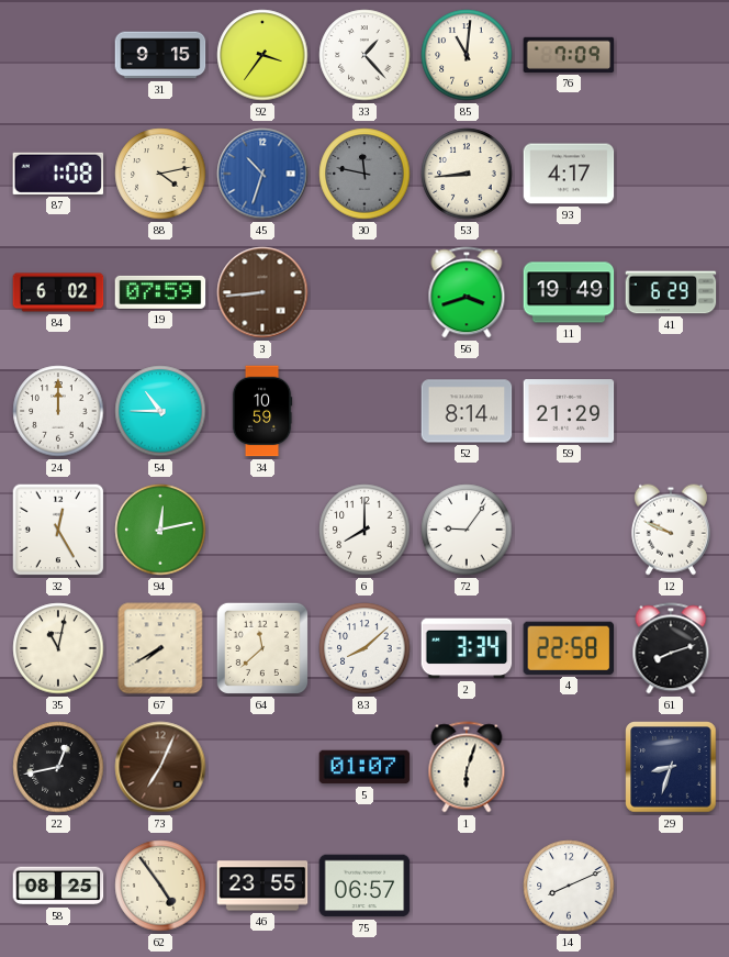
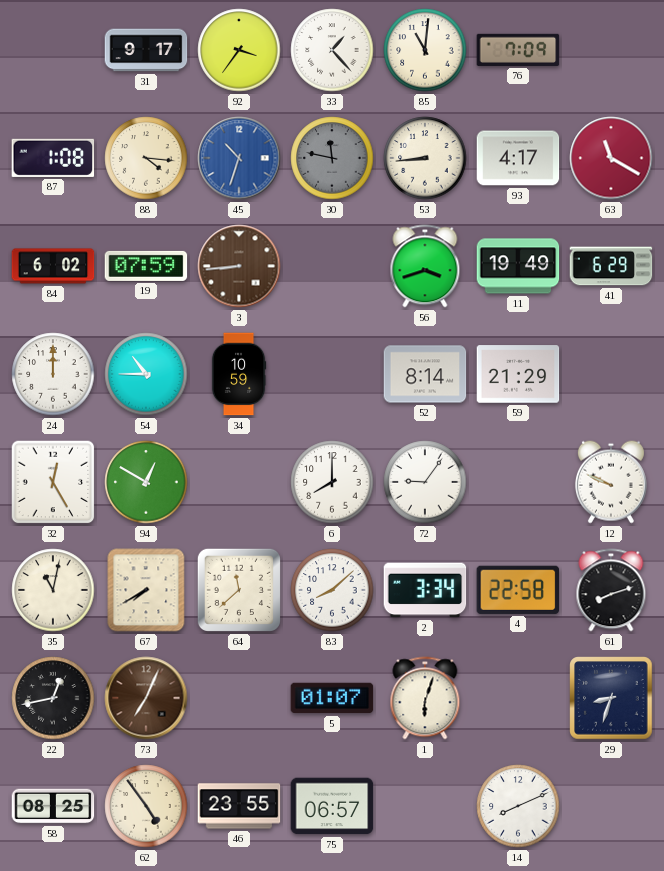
31: 9:15 -> 9:17 (146, 50)
88: 4:13 -> 4:16 (146, 158)
63: none -> 11:20 (611, 158)
94: 12:13 -> 12:50 (146, 482)
